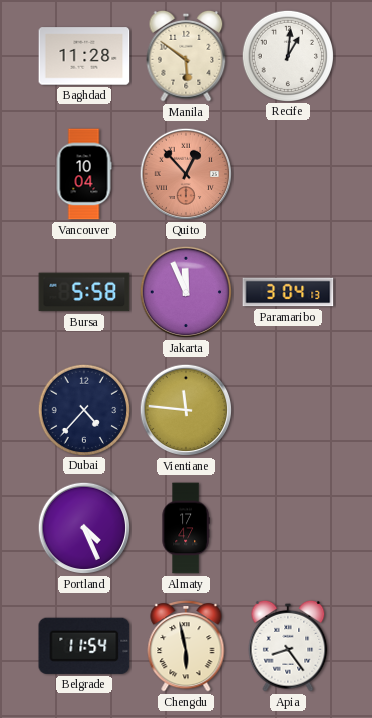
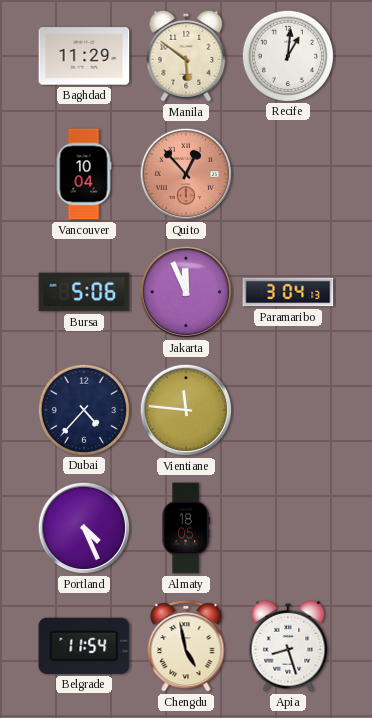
Baghdad: 11:28 -> 11:29 (84, 56)
Bursa: 5:58 -> 5:06 (84, 292)
Almaty: 17:47 -> 18:05 (186, 528)
Chengdu: 5:58 -> 4:58 (186, 647)
Apia: 8:24 -> 8:27 (288, 646)
